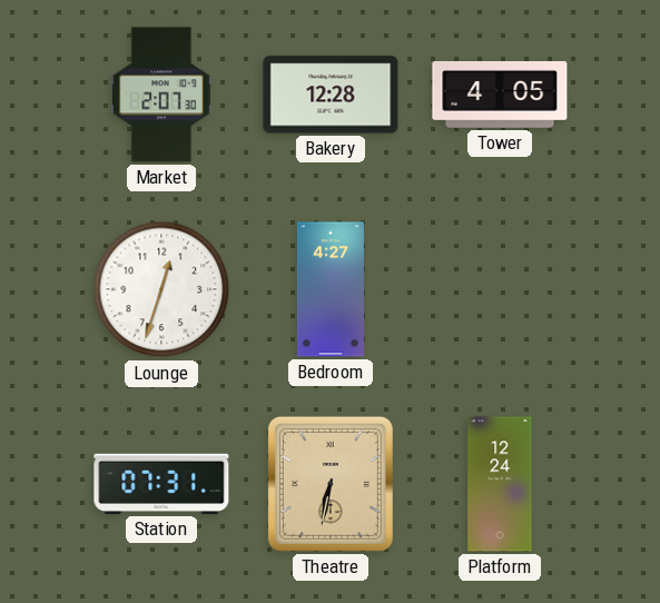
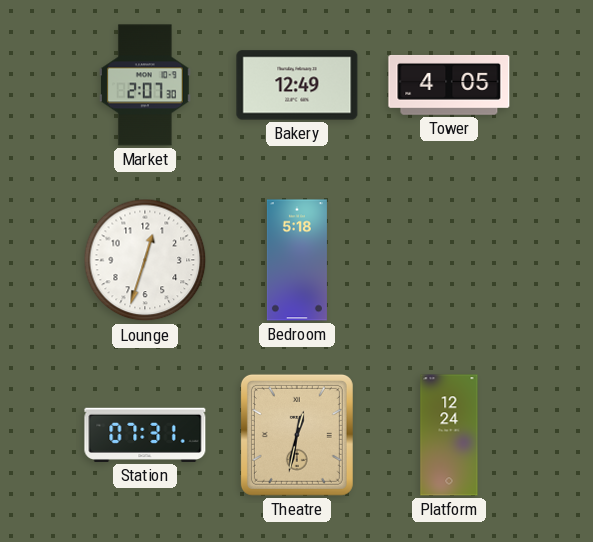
Bakery: 12:28 -> 12:49 (297, 85)
Bedroom: 4:27 -> 5:18 (297, 260)
Theatre: 6:32 -> 12:32 (297, 435)
